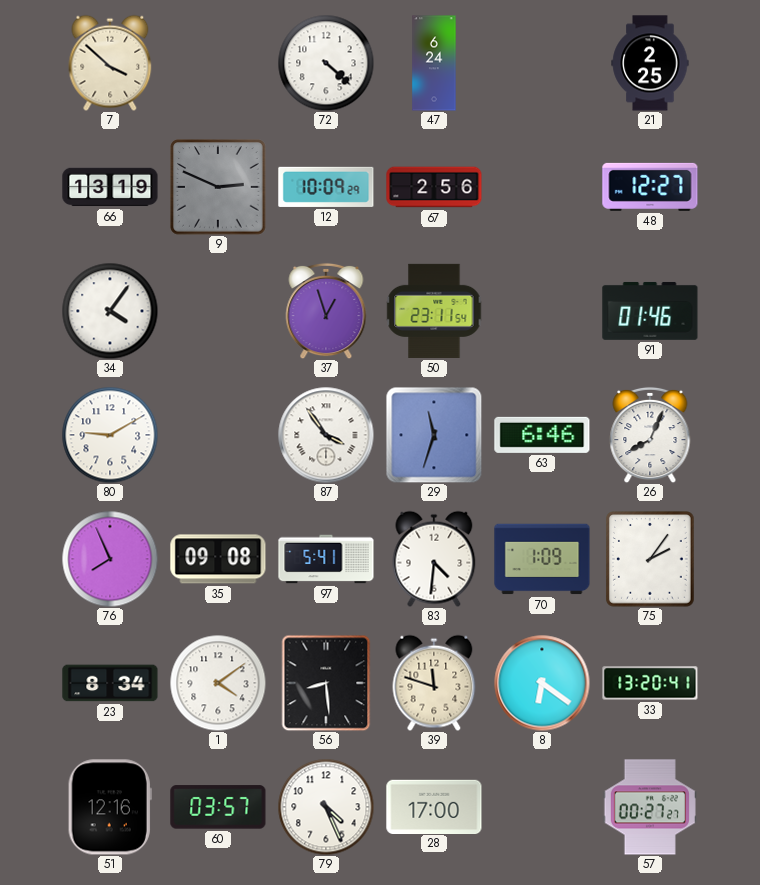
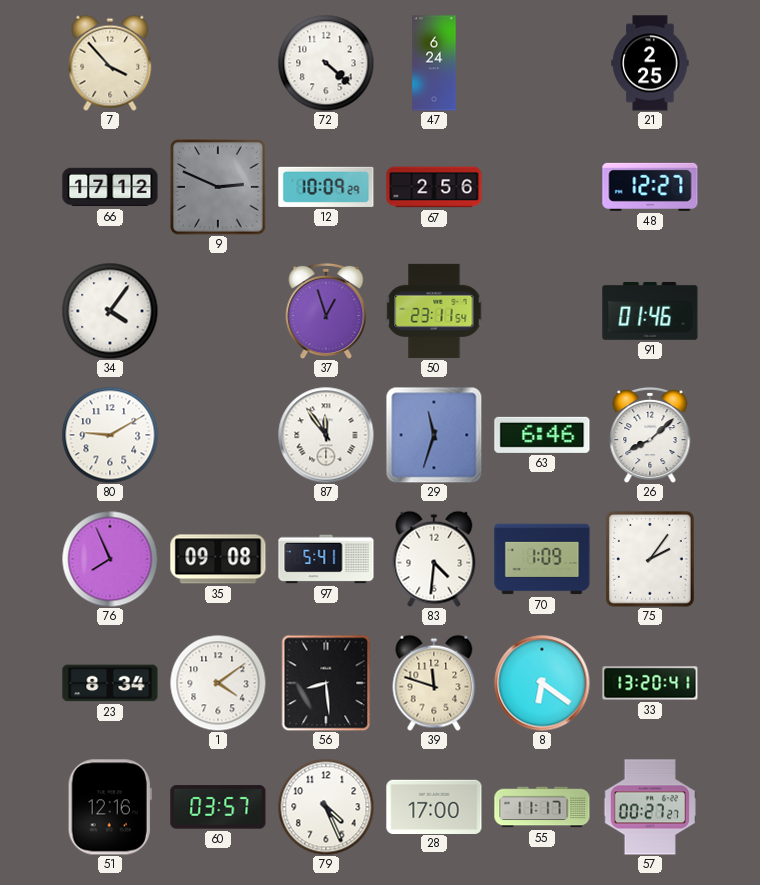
7: 3:52 -> 3:53 (110, 63)
66: 13:19 -> 17:12 (110, 187)
87: 3:54 -> 11:54 (326, 435)
26: 8:04 -> 8:08 (650, 435)
55: none -> 11:17 (542, 807)
